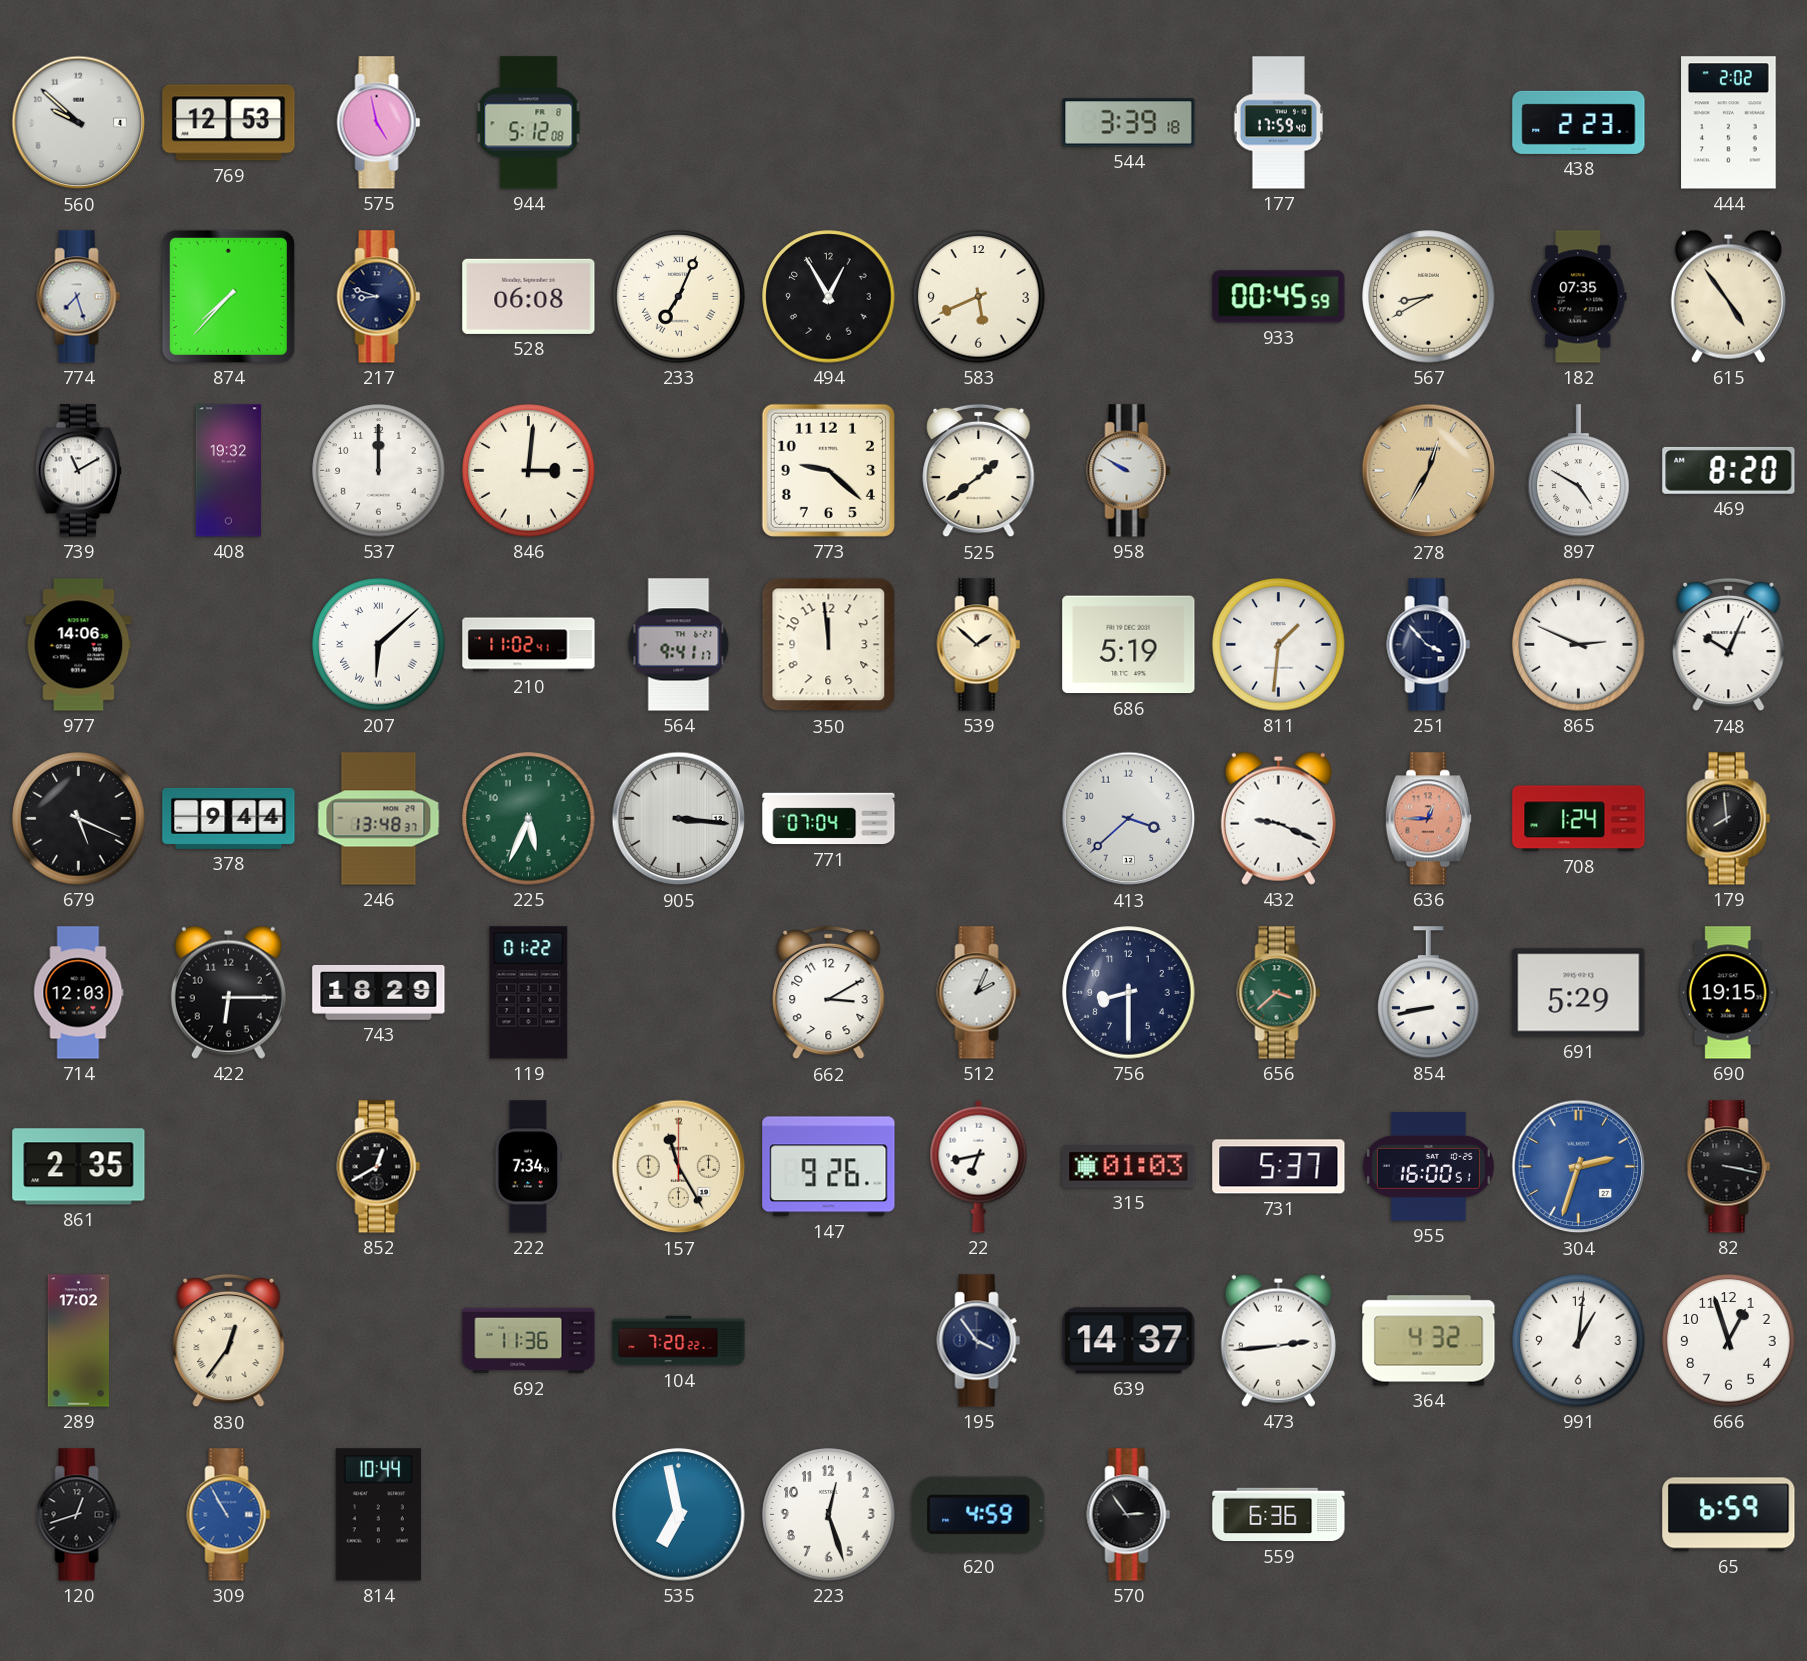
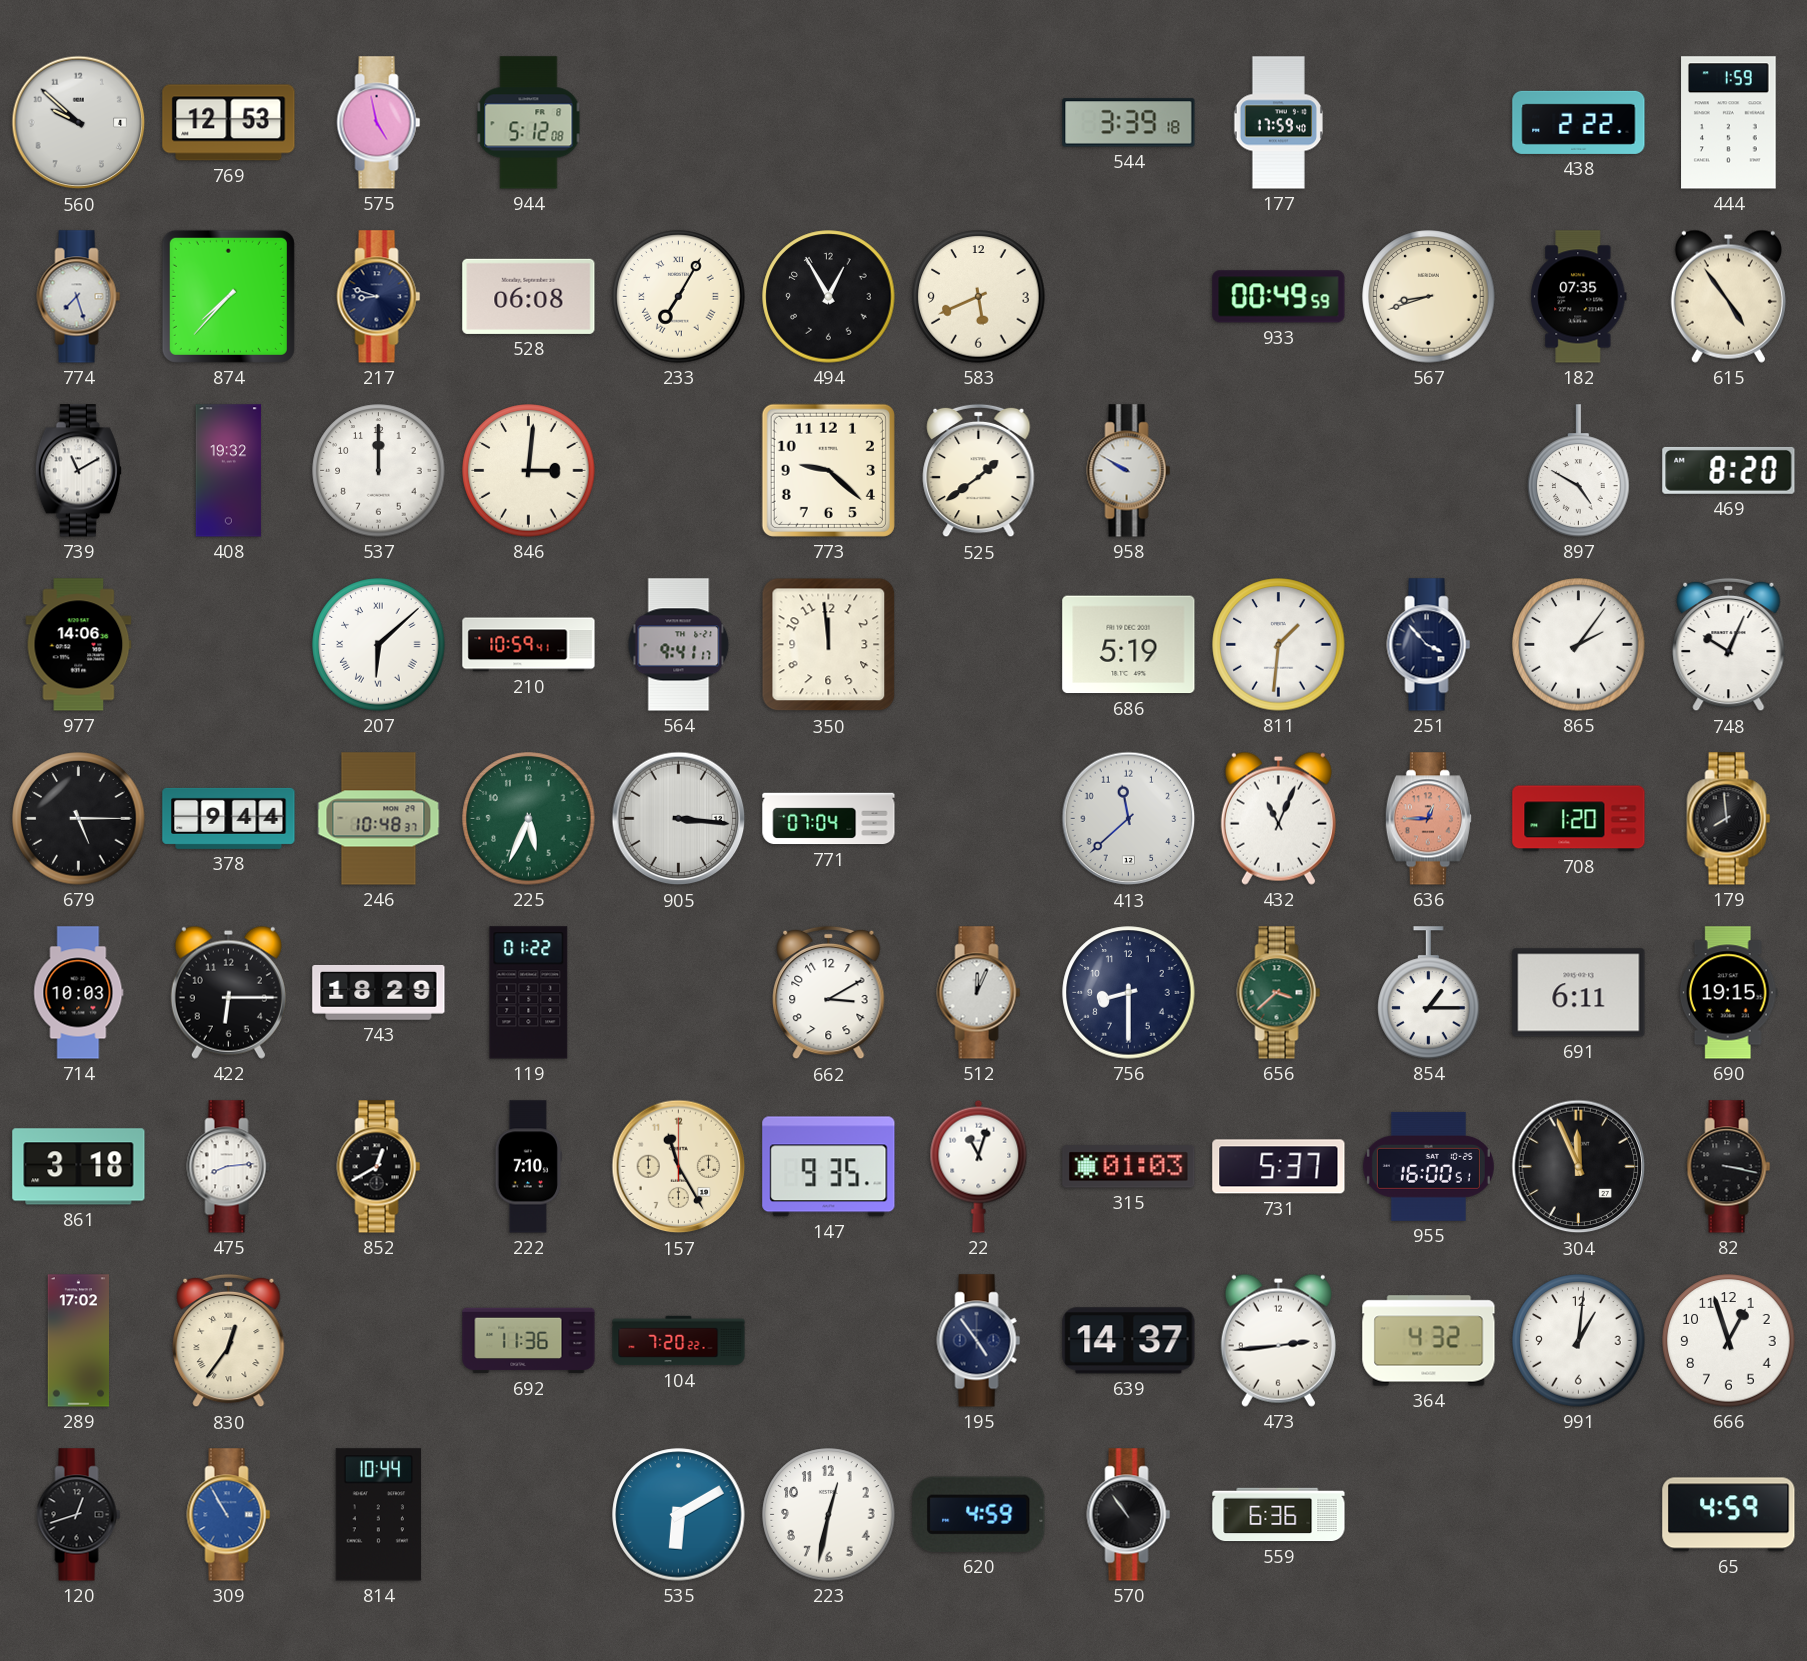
438: 2:23 -> 2:22 (1579, 122)
444: 2:02 -> 1:59 (1729, 123)
233: 7:04 -> 7:05 (679, 297)
933: 00:45 -> 00:49 (1279, 297)
567: 8:40 -> 8:42 (1429, 297)
278: 12:35 -> none (1429, 471)
210: 11:02 -> 10:59 (529, 645)
539: 1:52 -> none (979, 645)
865: 2:49 -> 2:06 (1579, 645)
679: 5:19 -> 5:15 (79, 819)
246: 13:48 -> 10:48 (379, 819)
413: 3:38 -> 11:38 (1129, 819)
432: 9:19 -> 11:04 (1278, 818)
708: 1:24 -> 1:20 (1579, 819)
714: 12:03 -> 10:03 (79, 993)
512: 2:04 -> 12:04 (979, 993)
854: 8:43 -> 1:15 (1429, 993)
691: 5:29 -> 6:11 (1579, 993)
861: 2:35 -> 3:18 (79, 1167)
475: none -> 8:14 (229, 1167)
222: 7:34 -> 7:10 (528, 1167)
147: 9:26 -> 9:35 (829, 1167)
22: 6:43 -> 11:03 (979, 1166)
304: 2:33 -> 11:56 (1579, 1167)
304 dial: blue -> black (1579, 1167)
195: 3:54 -> 4:54 (979, 1341)
535: 6:58 -> 6:10 (679, 1515)
223: 12:27 -> 12:32 (829, 1515)
570: 2:54 -> 10:54 (1129, 1515)
65: 6:59 -> 4:59 (1729, 1515)
